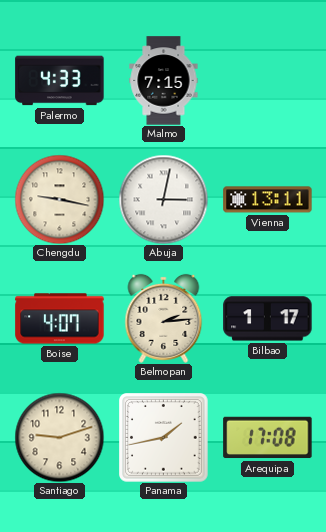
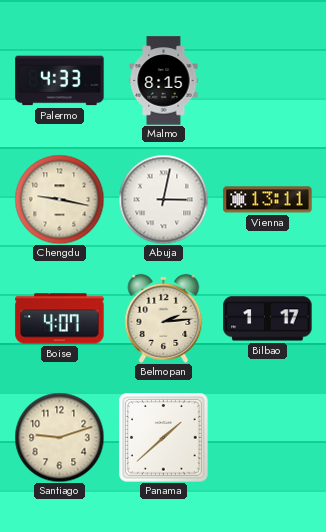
Malmo: 7:15 -> 8:15 (164, 81)
Panama: 1:43 -> 1:38 (164, 438)
Arequipa: 17:08 -> none (268, 438)
